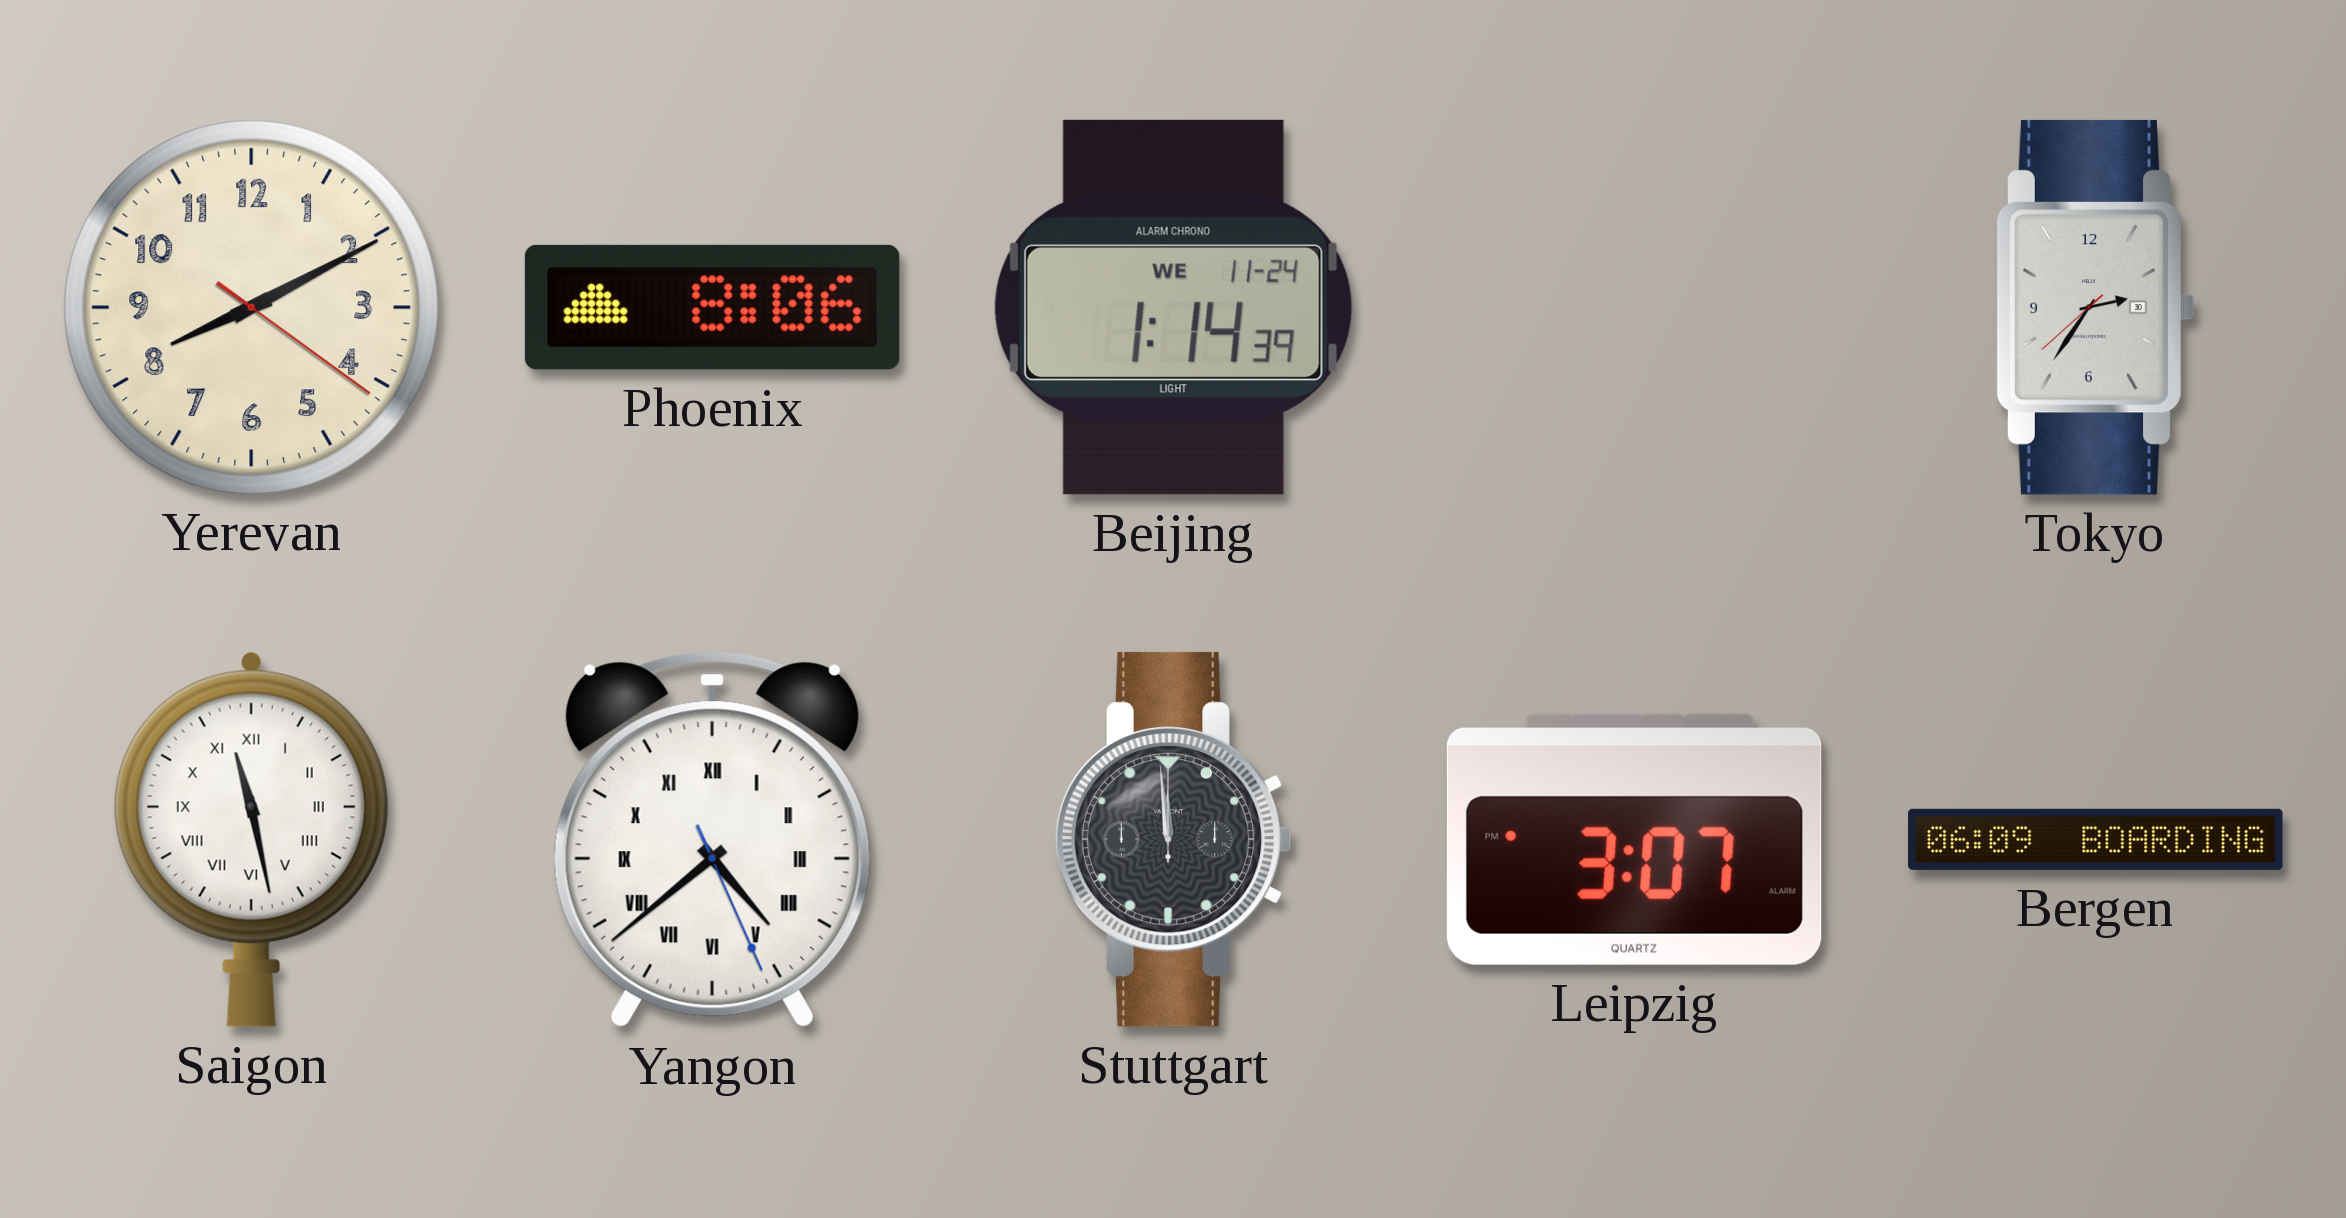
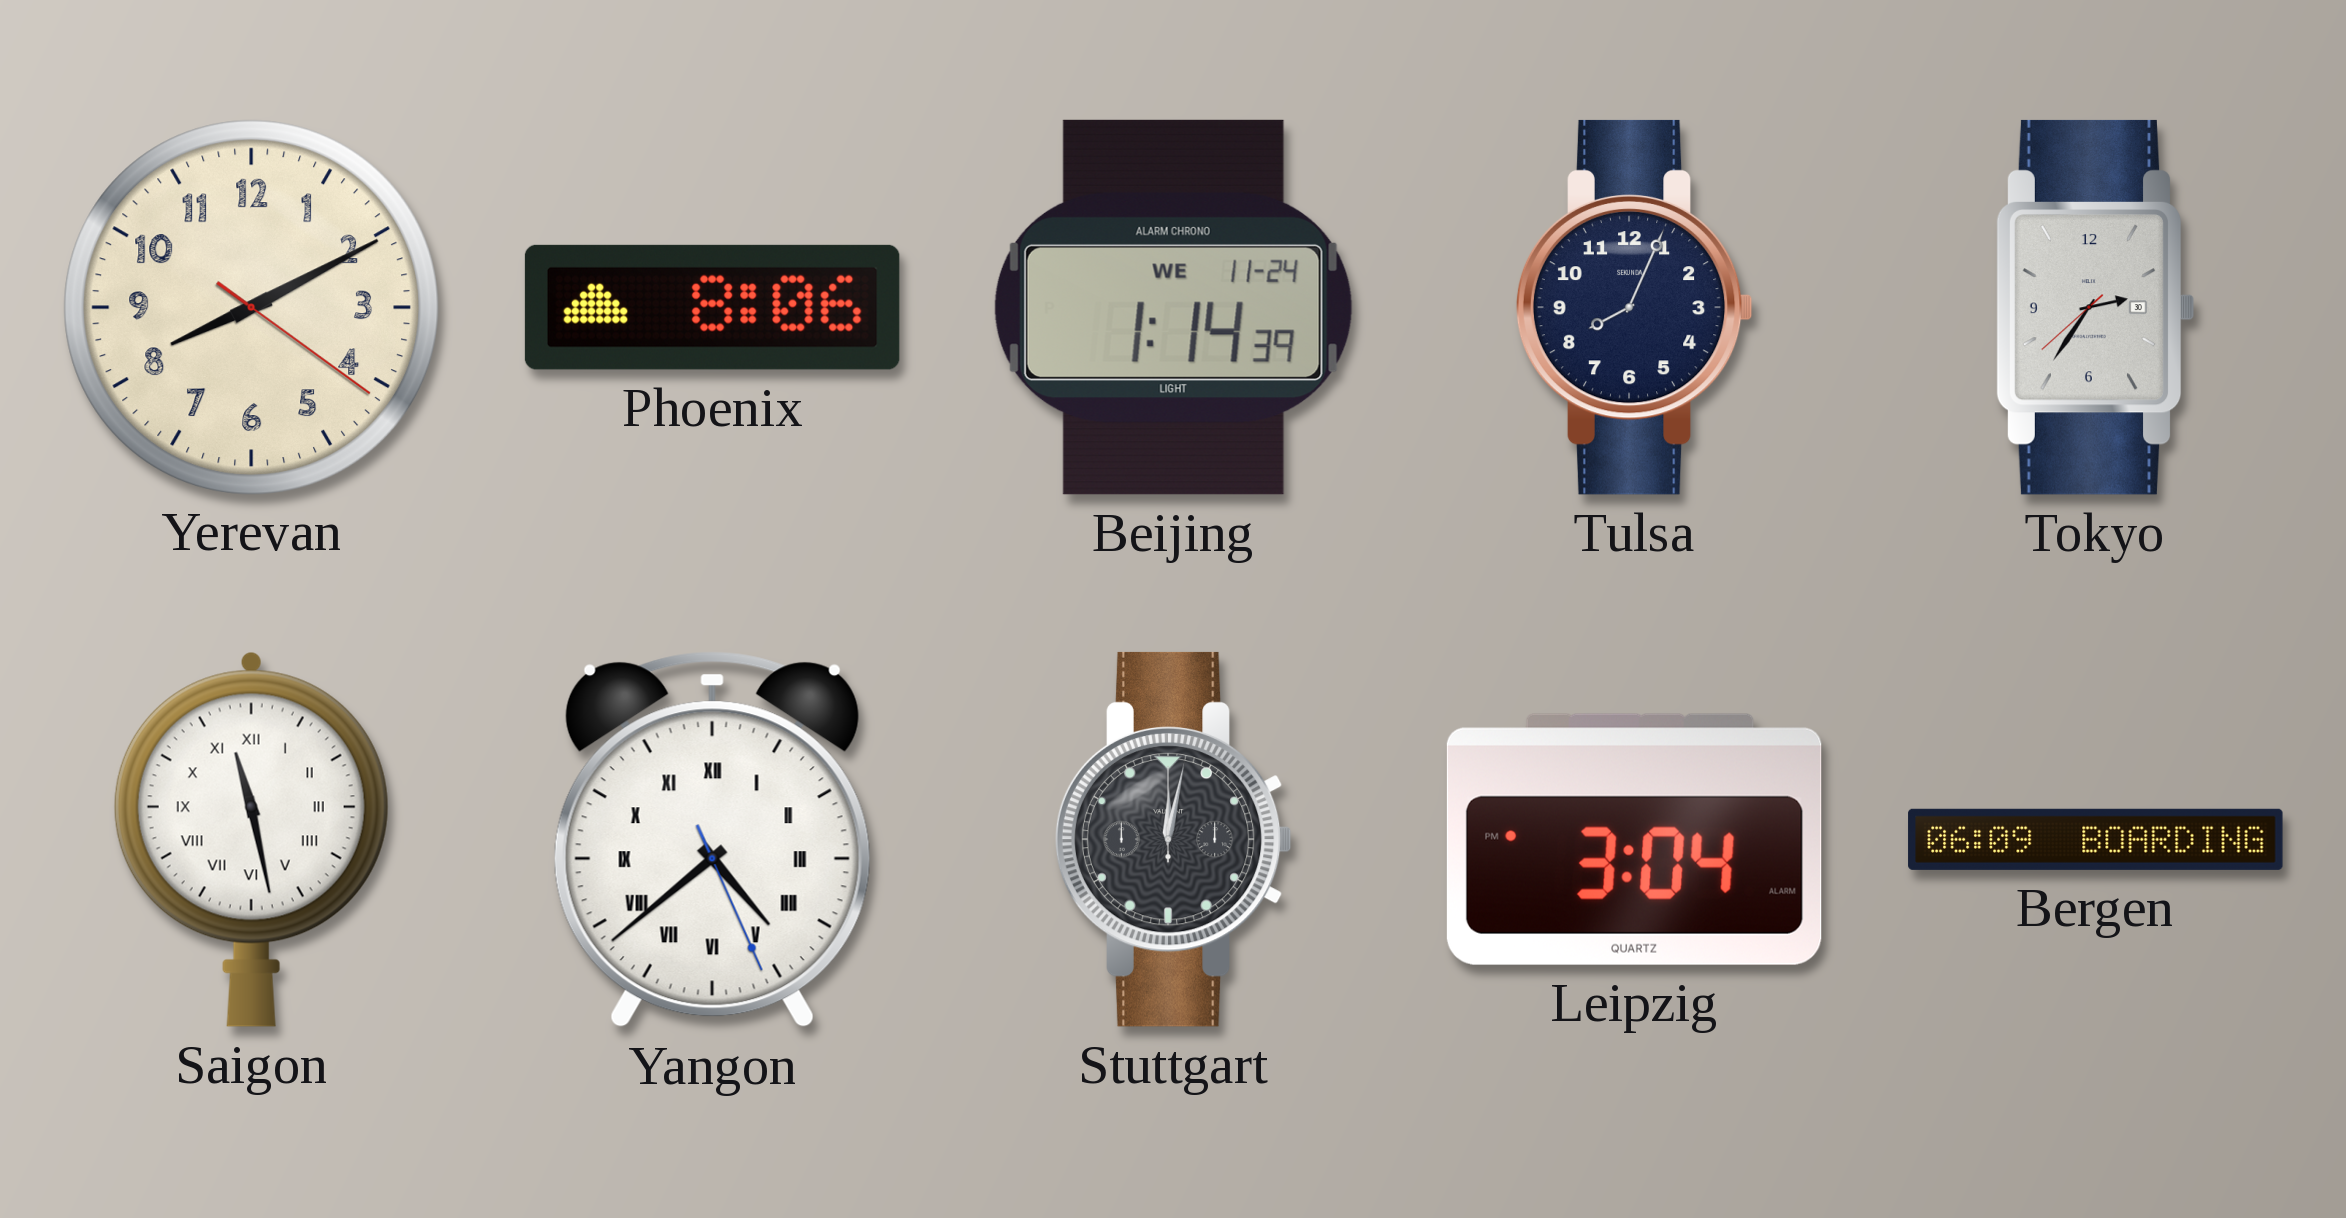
Tulsa: none -> 8:04 (1634, 307)
Stuttgart: 11:59 -> 12:02 (1173, 839)
Leipzig: 3:07 -> 3:04 (1634, 839)
